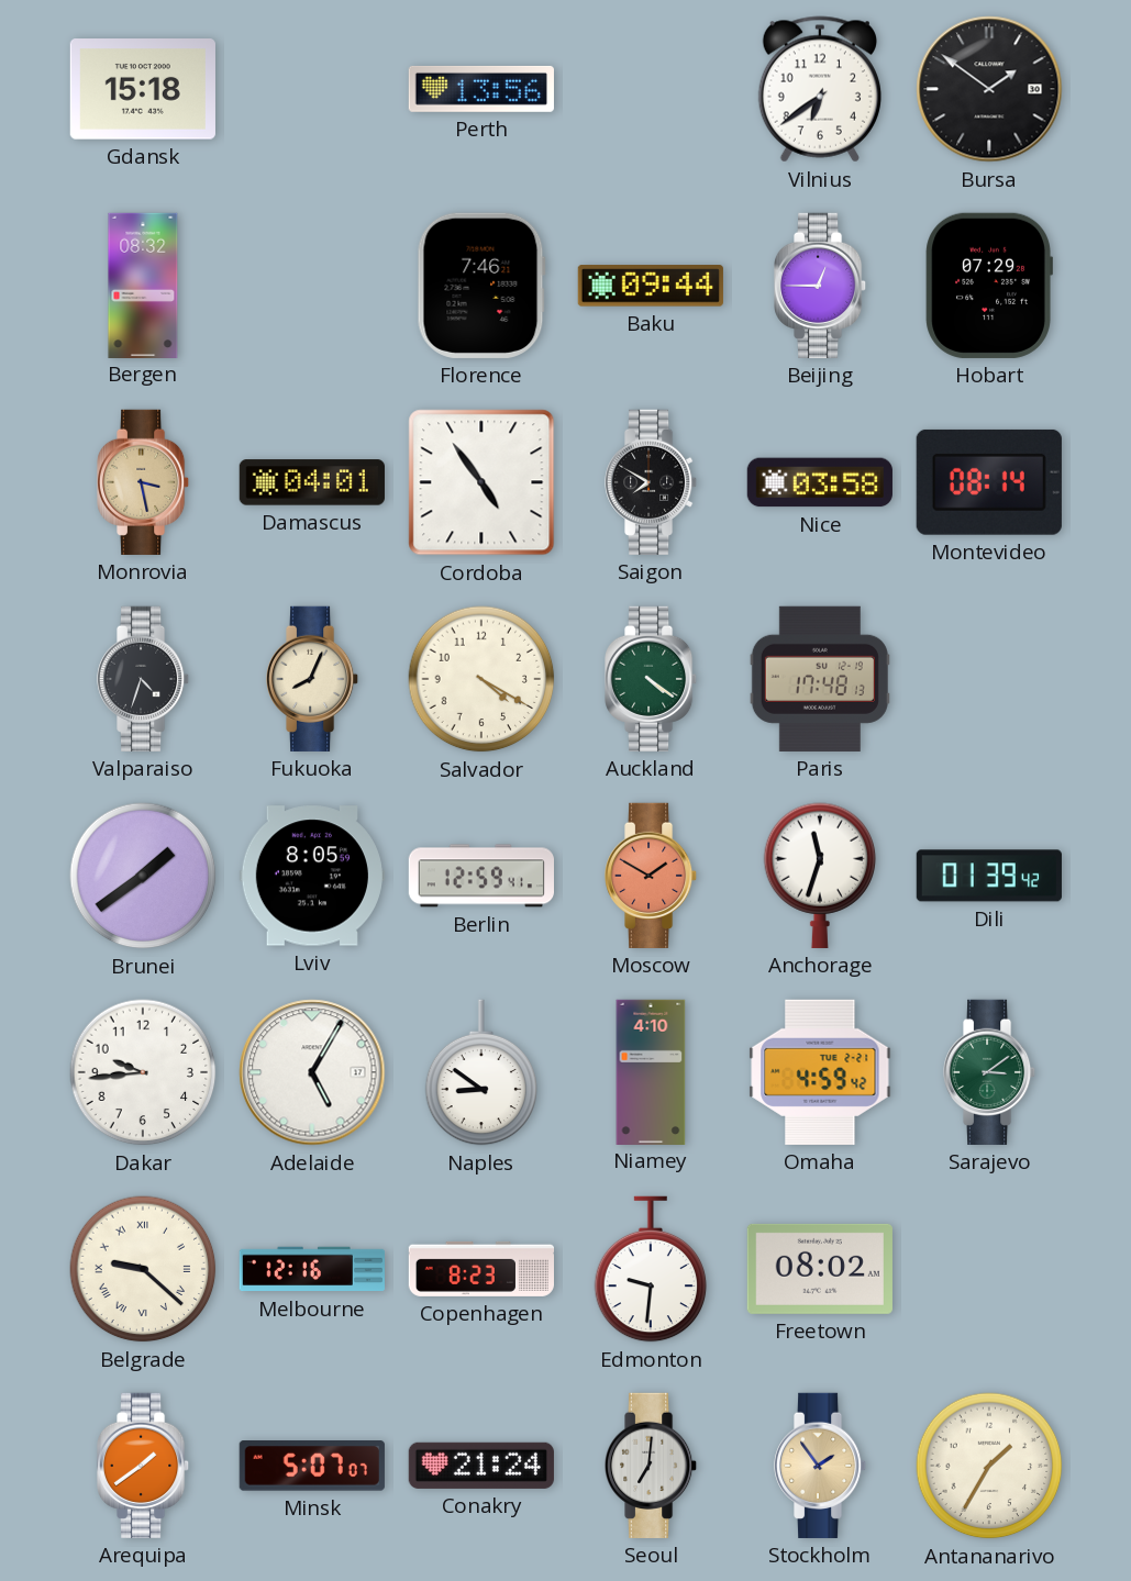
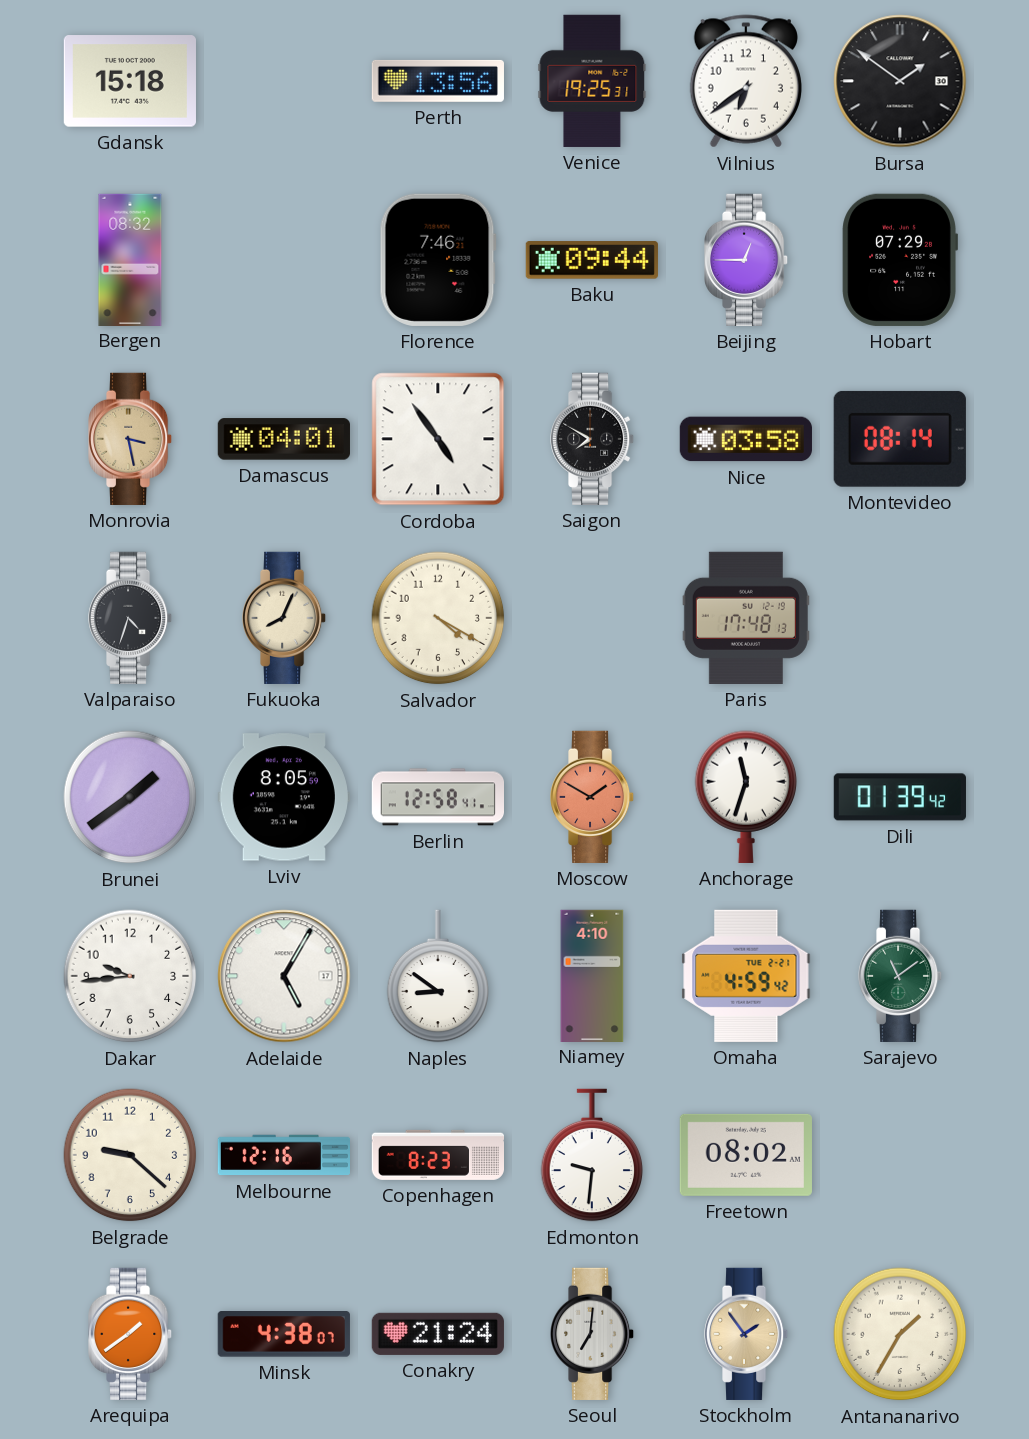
Venice: none -> 19:25 (592, 81)
Auckland: 4:21 -> none (652, 679)
Berlin: 12:59 -> 12:58 (437, 797)
Sarajevo: 3:09 -> 11:09 (901, 976)
Belgrade numerals: Roman -> Arabic (130, 1155)
Minsk: 5:07 -> 4:38 (284, 1335)
